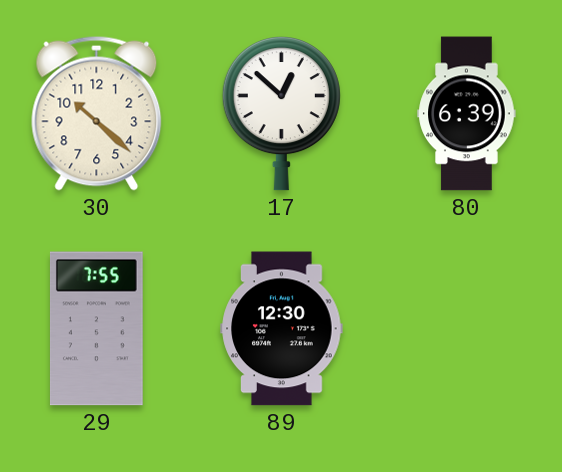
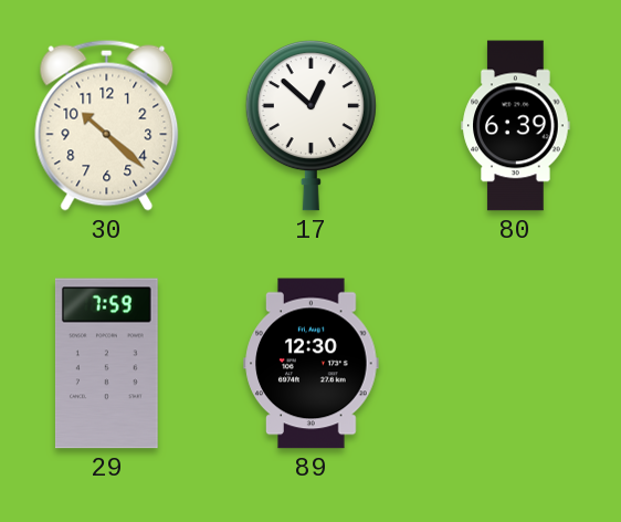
29: 7:55 -> 7:59 (106, 364)
